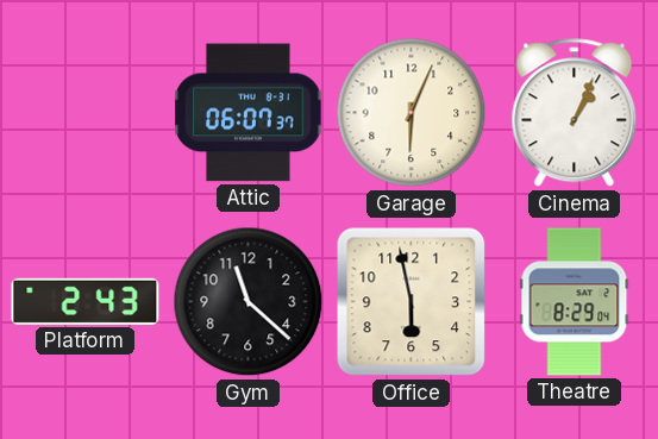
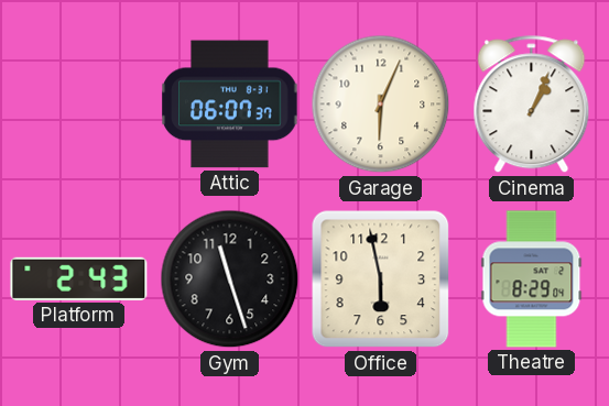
Gym: 11:22 -> 11:27 (230, 279)
